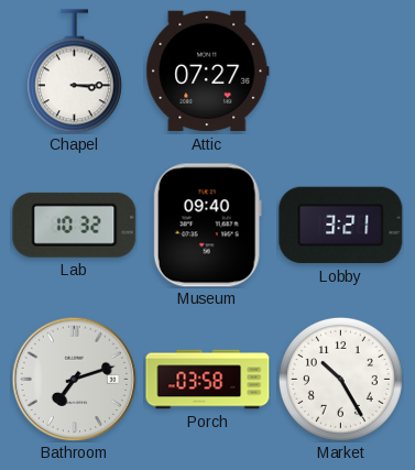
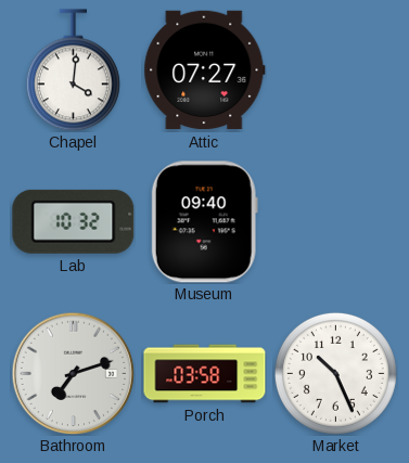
Chapel: 3:15 -> 4:01 (73, 70)
Lobby: 3:21 -> none (341, 226)
Market: 10:25 -> 10:26 (335, 373)
